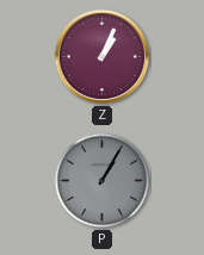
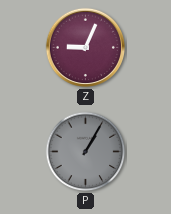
Z: 1:04 -> 9:04 (86, 48)
